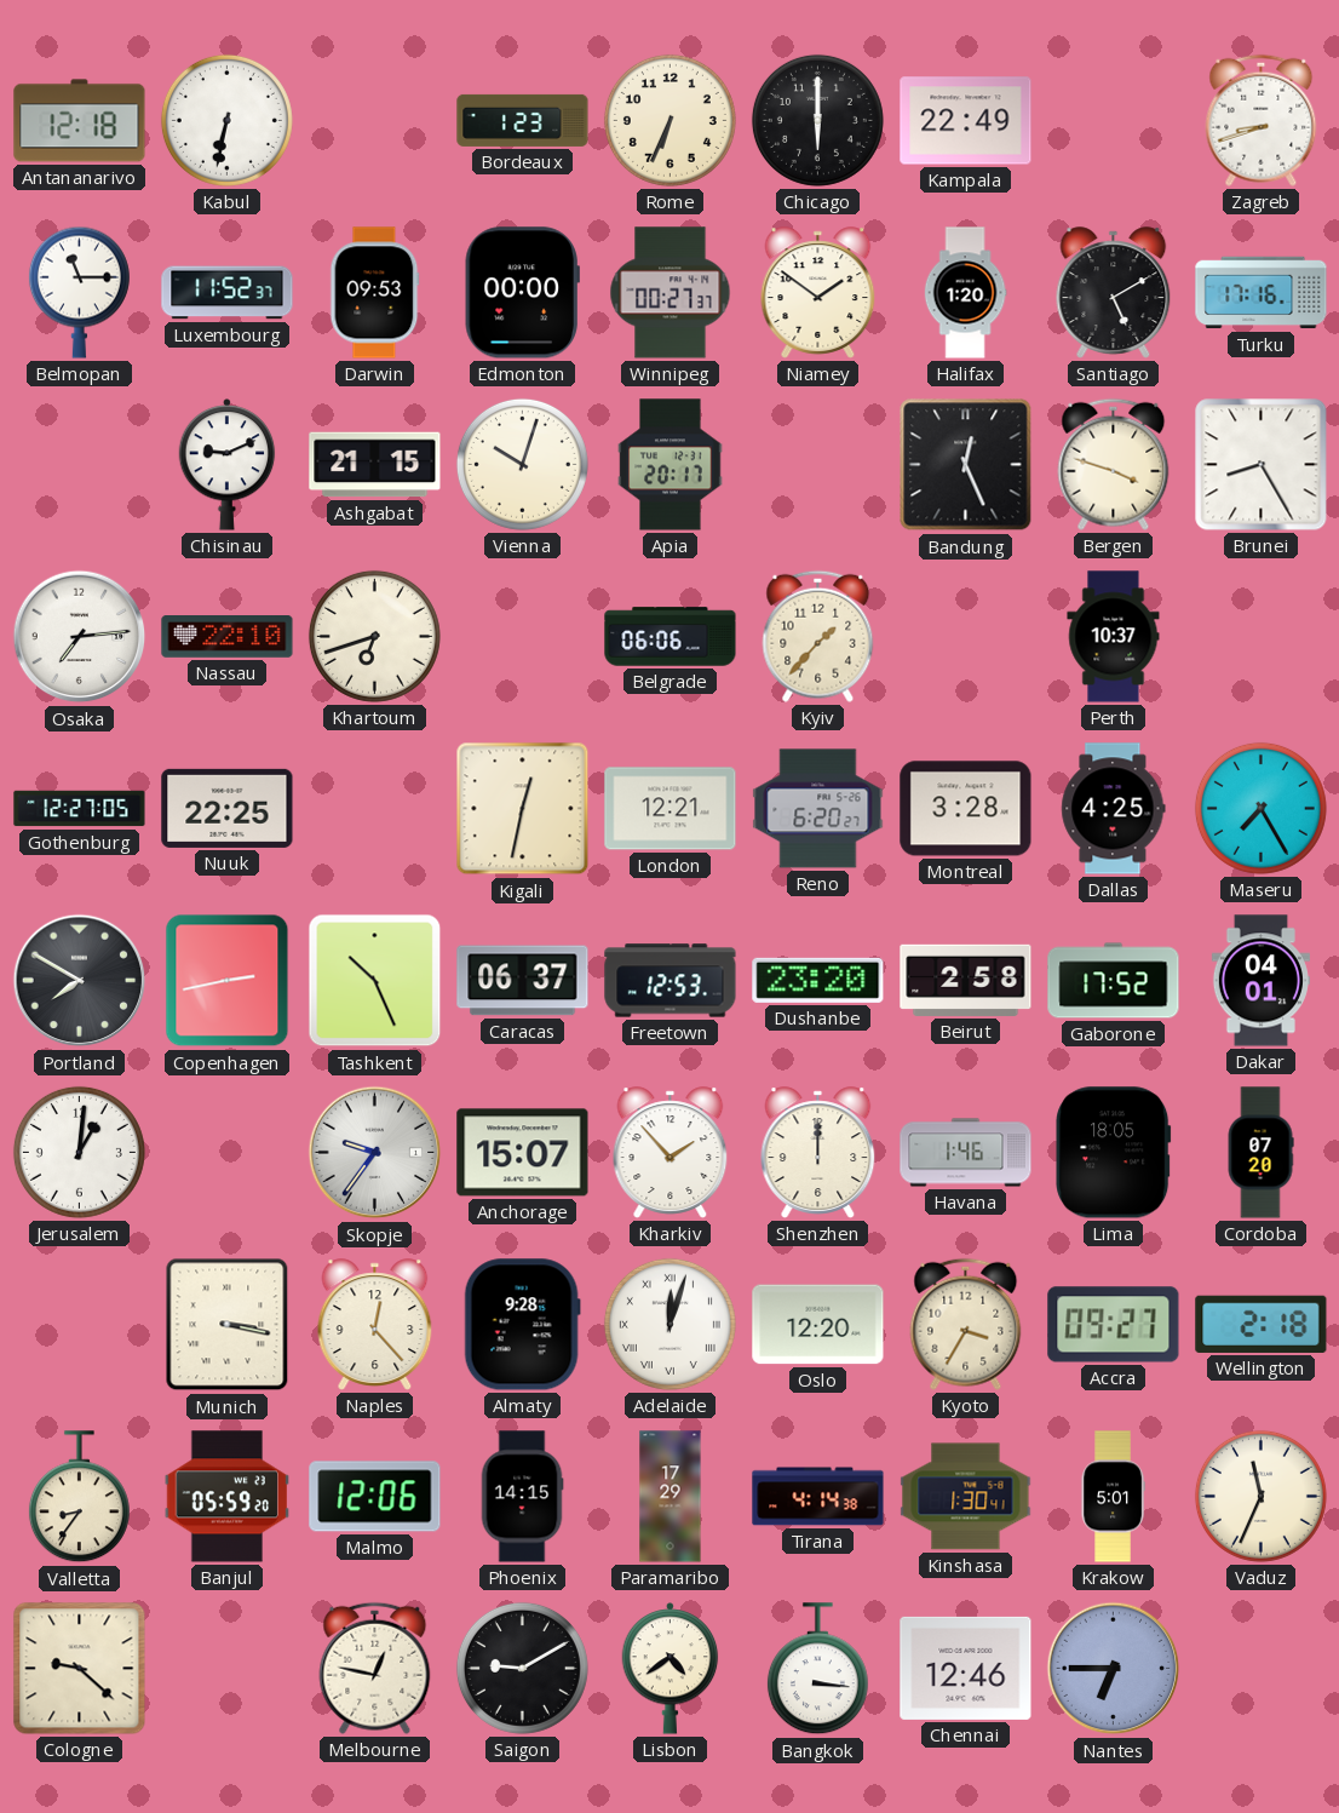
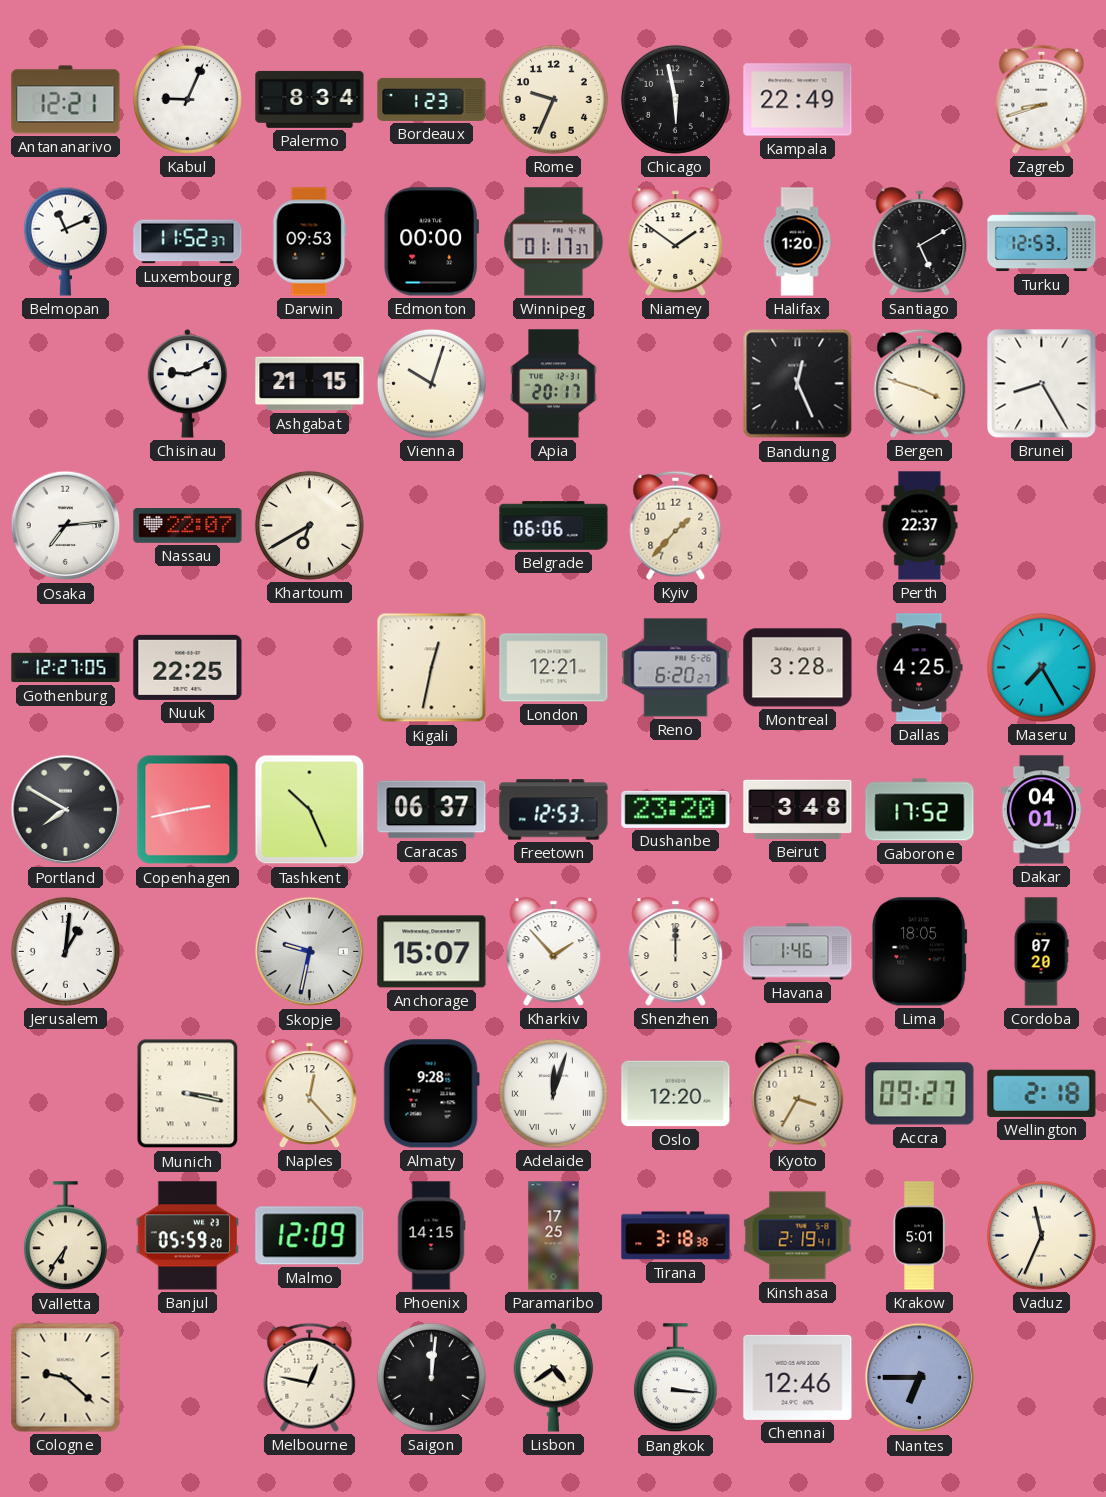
Antananarivo: 12:18 -> 12:21 (66, 100)
Kabul: 6:32 -> 9:04 (187, 99)
Palermo: none -> 8:34 (310, 99)
Rome: 6:34 -> 9:34 (553, 99)
Chicago: 6:00 -> 5:58 (675, 99)
Belmopan: 11:15 -> 11:11 (65, 241)
Winnipeg: 00:27 -> 01:17 (554, 242)
Turku: 17:16 -> 12:53 (1042, 242)
Nassau: 22:10 -> 22:07 (188, 526)
Khartoum: 6:42 -> 6:40 (309, 525)
Perth: 10:37 -> 22:37 (920, 526)
Beirut: 2:58 -> 3:48 (798, 809)
Skopje: 9:36 -> 9:32 (310, 952)
Valletta: 8:36 -> 6:36 (65, 1236)
Malmo: 12:06 -> 12:09 (310, 1236)
Paramaribo: 17:29 -> 17:25 (554, 1236)
Tirana: 4:14 -> 3:18 (676, 1236)
Kinshasa: 1:30 -> 2:19 (798, 1236)
Saigon: 9:10 -> 12:01 (431, 1377)
